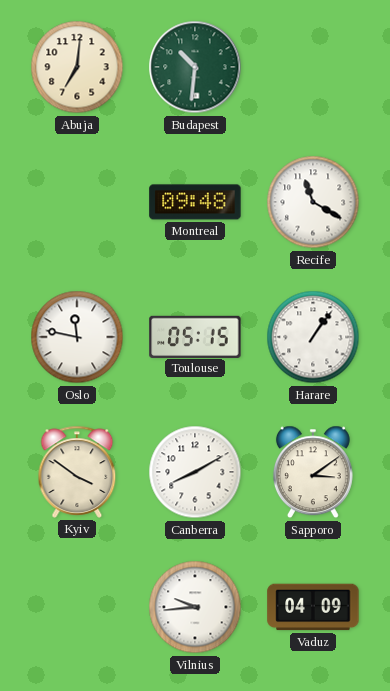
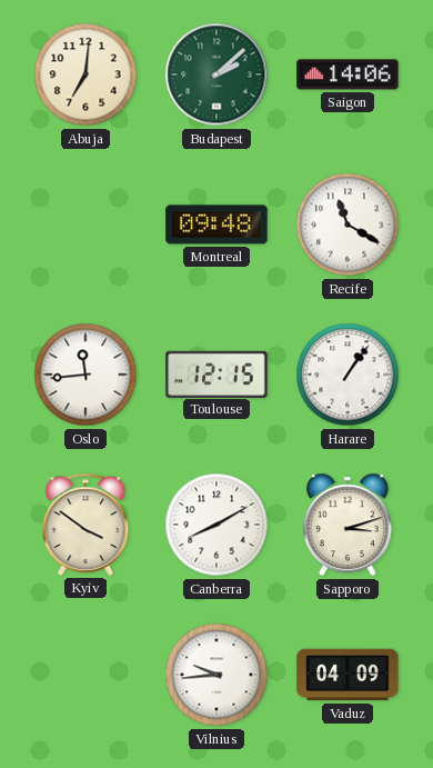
Budapest: 10:31 -> 2:08 (216, 74)
Saigon: none -> 14:06 (348, 74)
Oslo: 11:47 -> 11:44 (85, 375)
Toulouse: 05:15 -> 12:15 (216, 373)
Sapporo: 3:09 -> 3:12 (348, 525)
